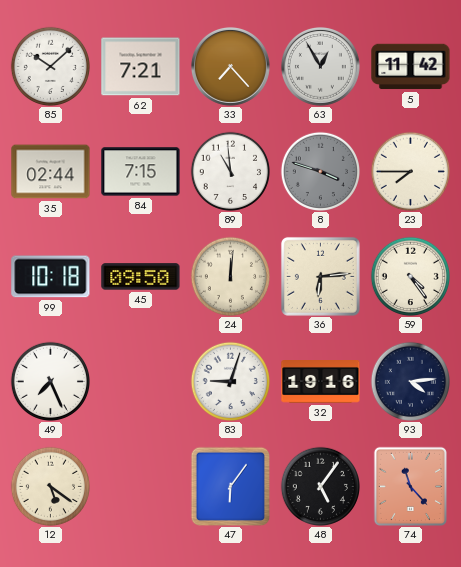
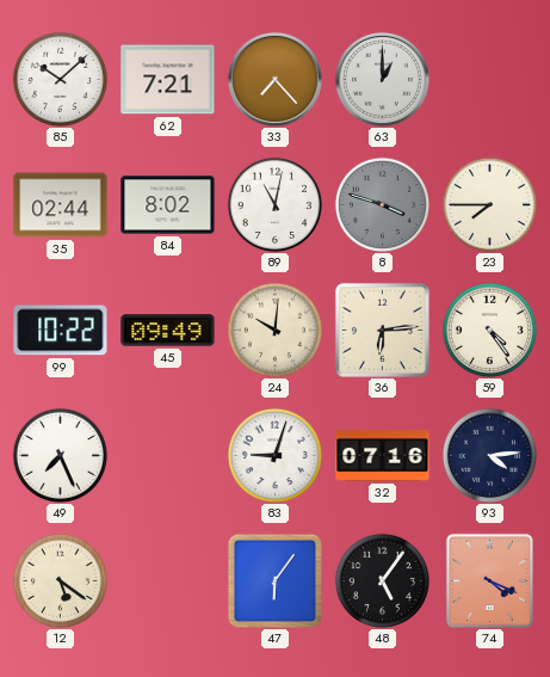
63: 12:55 -> 1:00 (382, 79)
5: 11:42 -> none (411, 67)
84: 7:15 -> 8:02 (168, 205)
89: 10:59 -> 11:02 (274, 204)
99: 10:18 -> 10:22 (61, 331)
45: 09:50 -> 09:49 (168, 331)
24: 12:01 -> 10:01 (274, 330)
32: 19:16 -> 07:16 (383, 456)
74: 11:23 -> 4:19 (489, 580)
